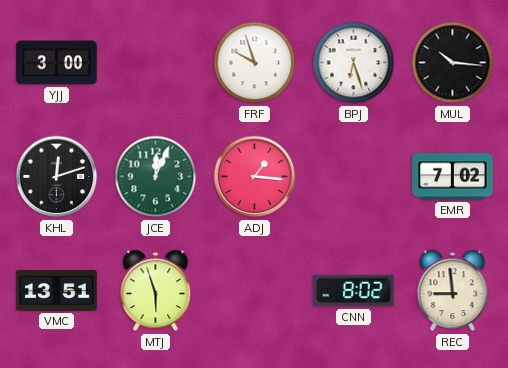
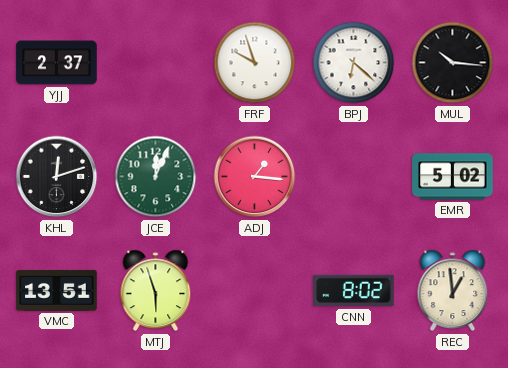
YJJ: 3:00 -> 2:37 (57, 63)
BPJ: 6:27 -> 6:22 (354, 63)
EMR: 7:02 -> 5:02 (453, 177)
REC: 8:59 -> 12:59 (453, 291)
